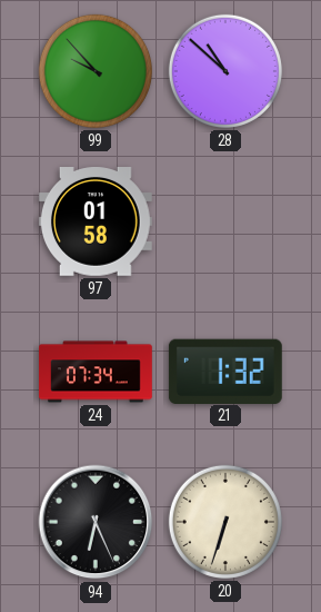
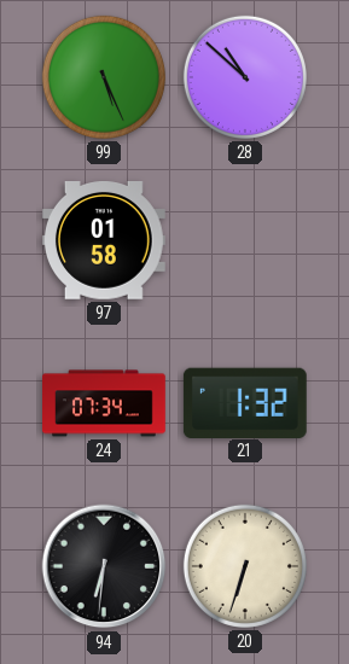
99: 9:53 -> 5:26 (104, 77)
94: 6:26 -> 6:31 (104, 566)
